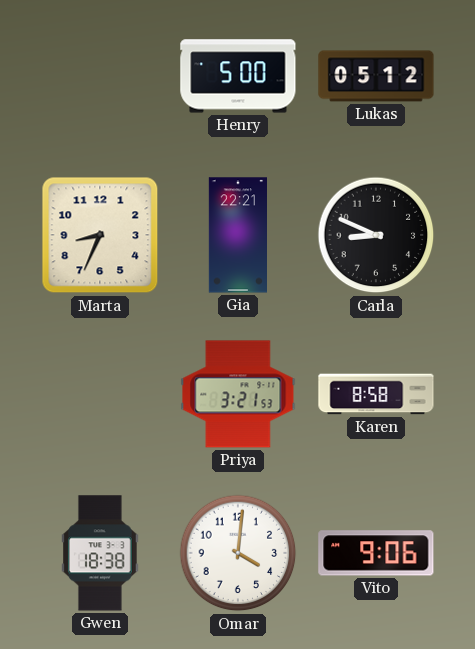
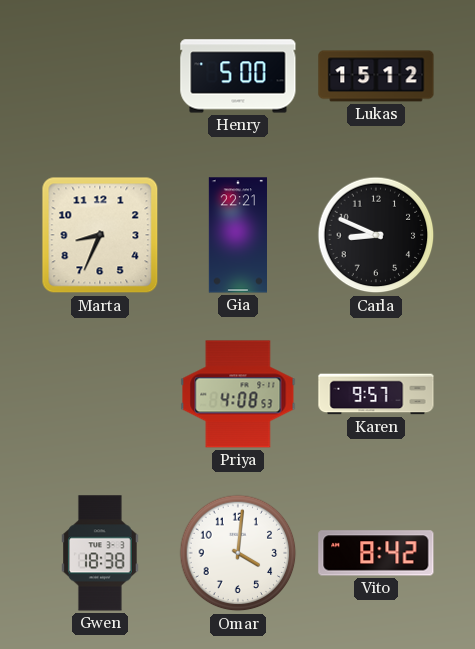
Lukas: 05:12 -> 15:12 (376, 76)
Priya: 3:21 -> 4:08 (238, 394)
Karen: 8:58 -> 9:57 (376, 394)
Vito: 9:06 -> 8:42 (376, 553)
